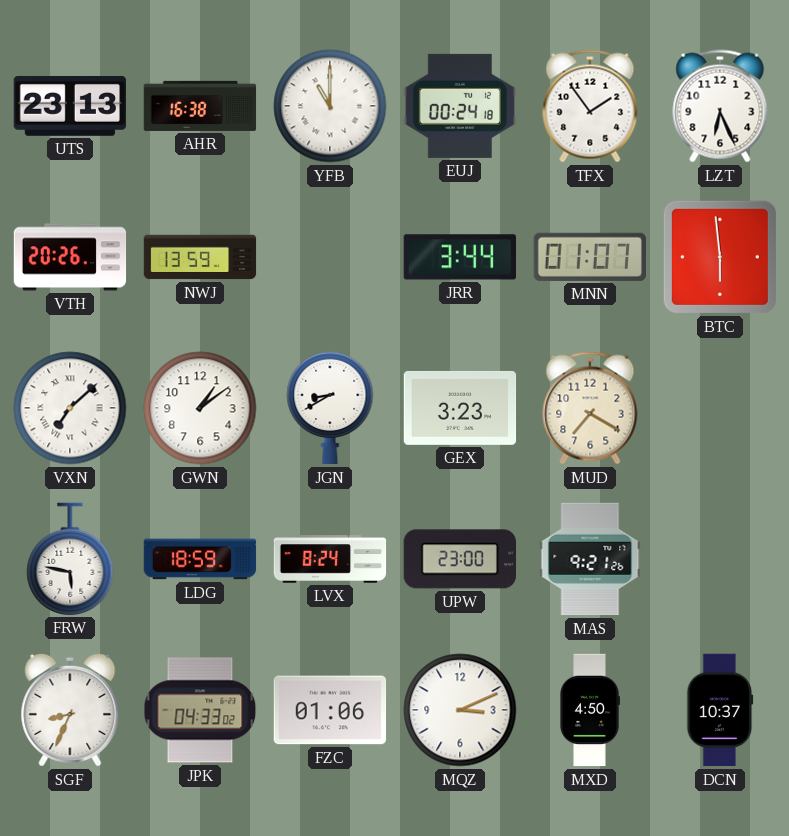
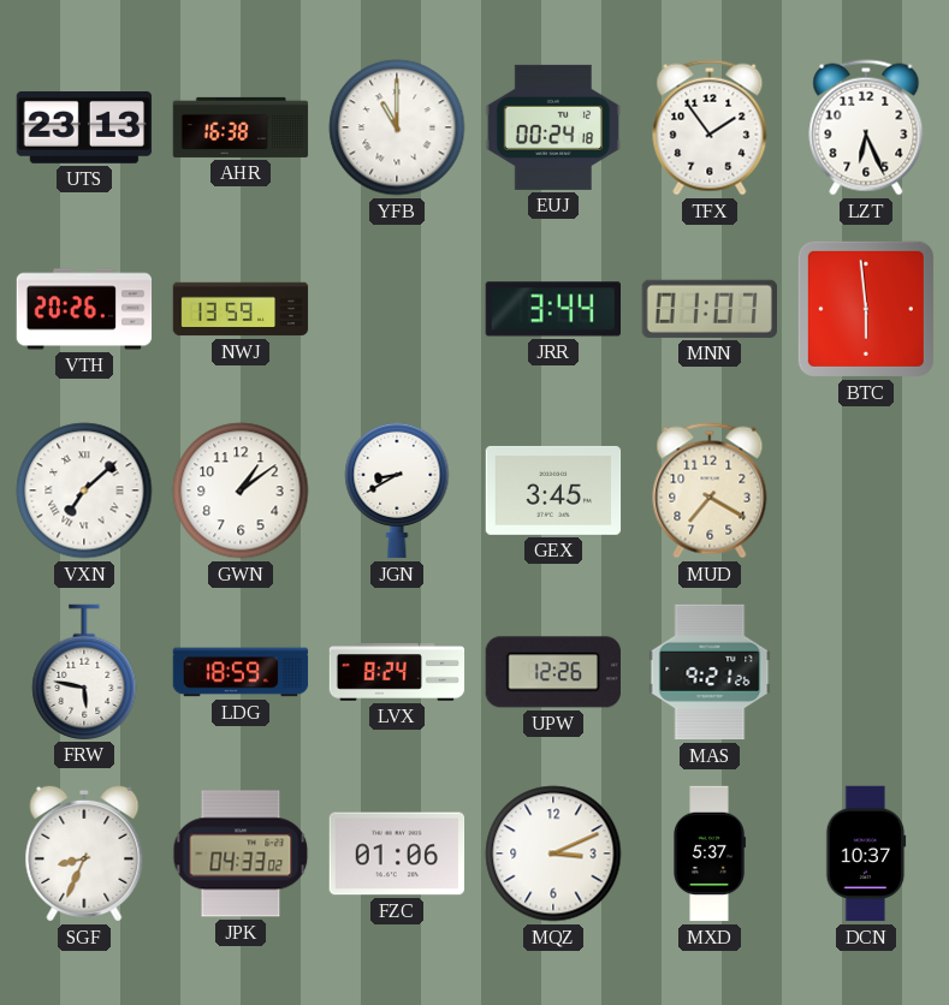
GEX: 3:23 -> 3:45 (553, 490)
UPW: 23:00 -> 12:26 (552, 672)
MXD: 4:50 -> 5:37 (710, 854)
